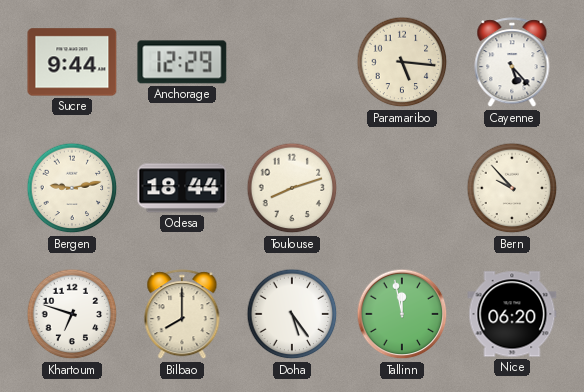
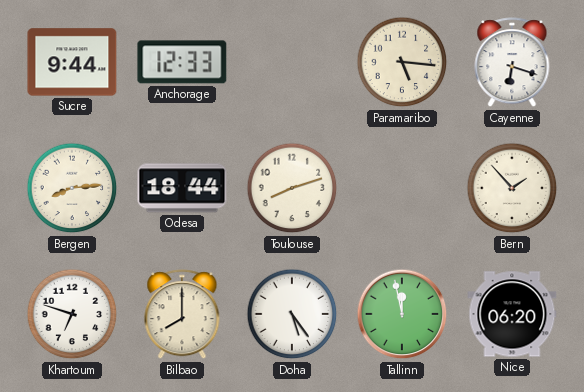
Anchorage: 12:29 -> 12:33 (182, 62)
Cayenne: 5:23 -> 6:18 (512, 63)
Bergen: 9:13 -> 8:14 (72, 188)
Bern: 9:53 -> 1:53 (512, 188)
